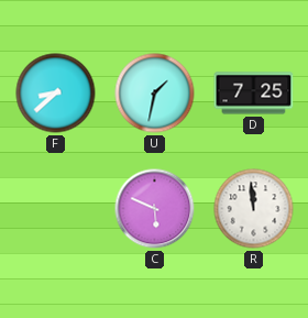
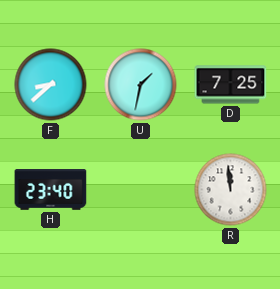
H: none -> 23:40 (51, 190)
C: 5:49 -> none (155, 209)
